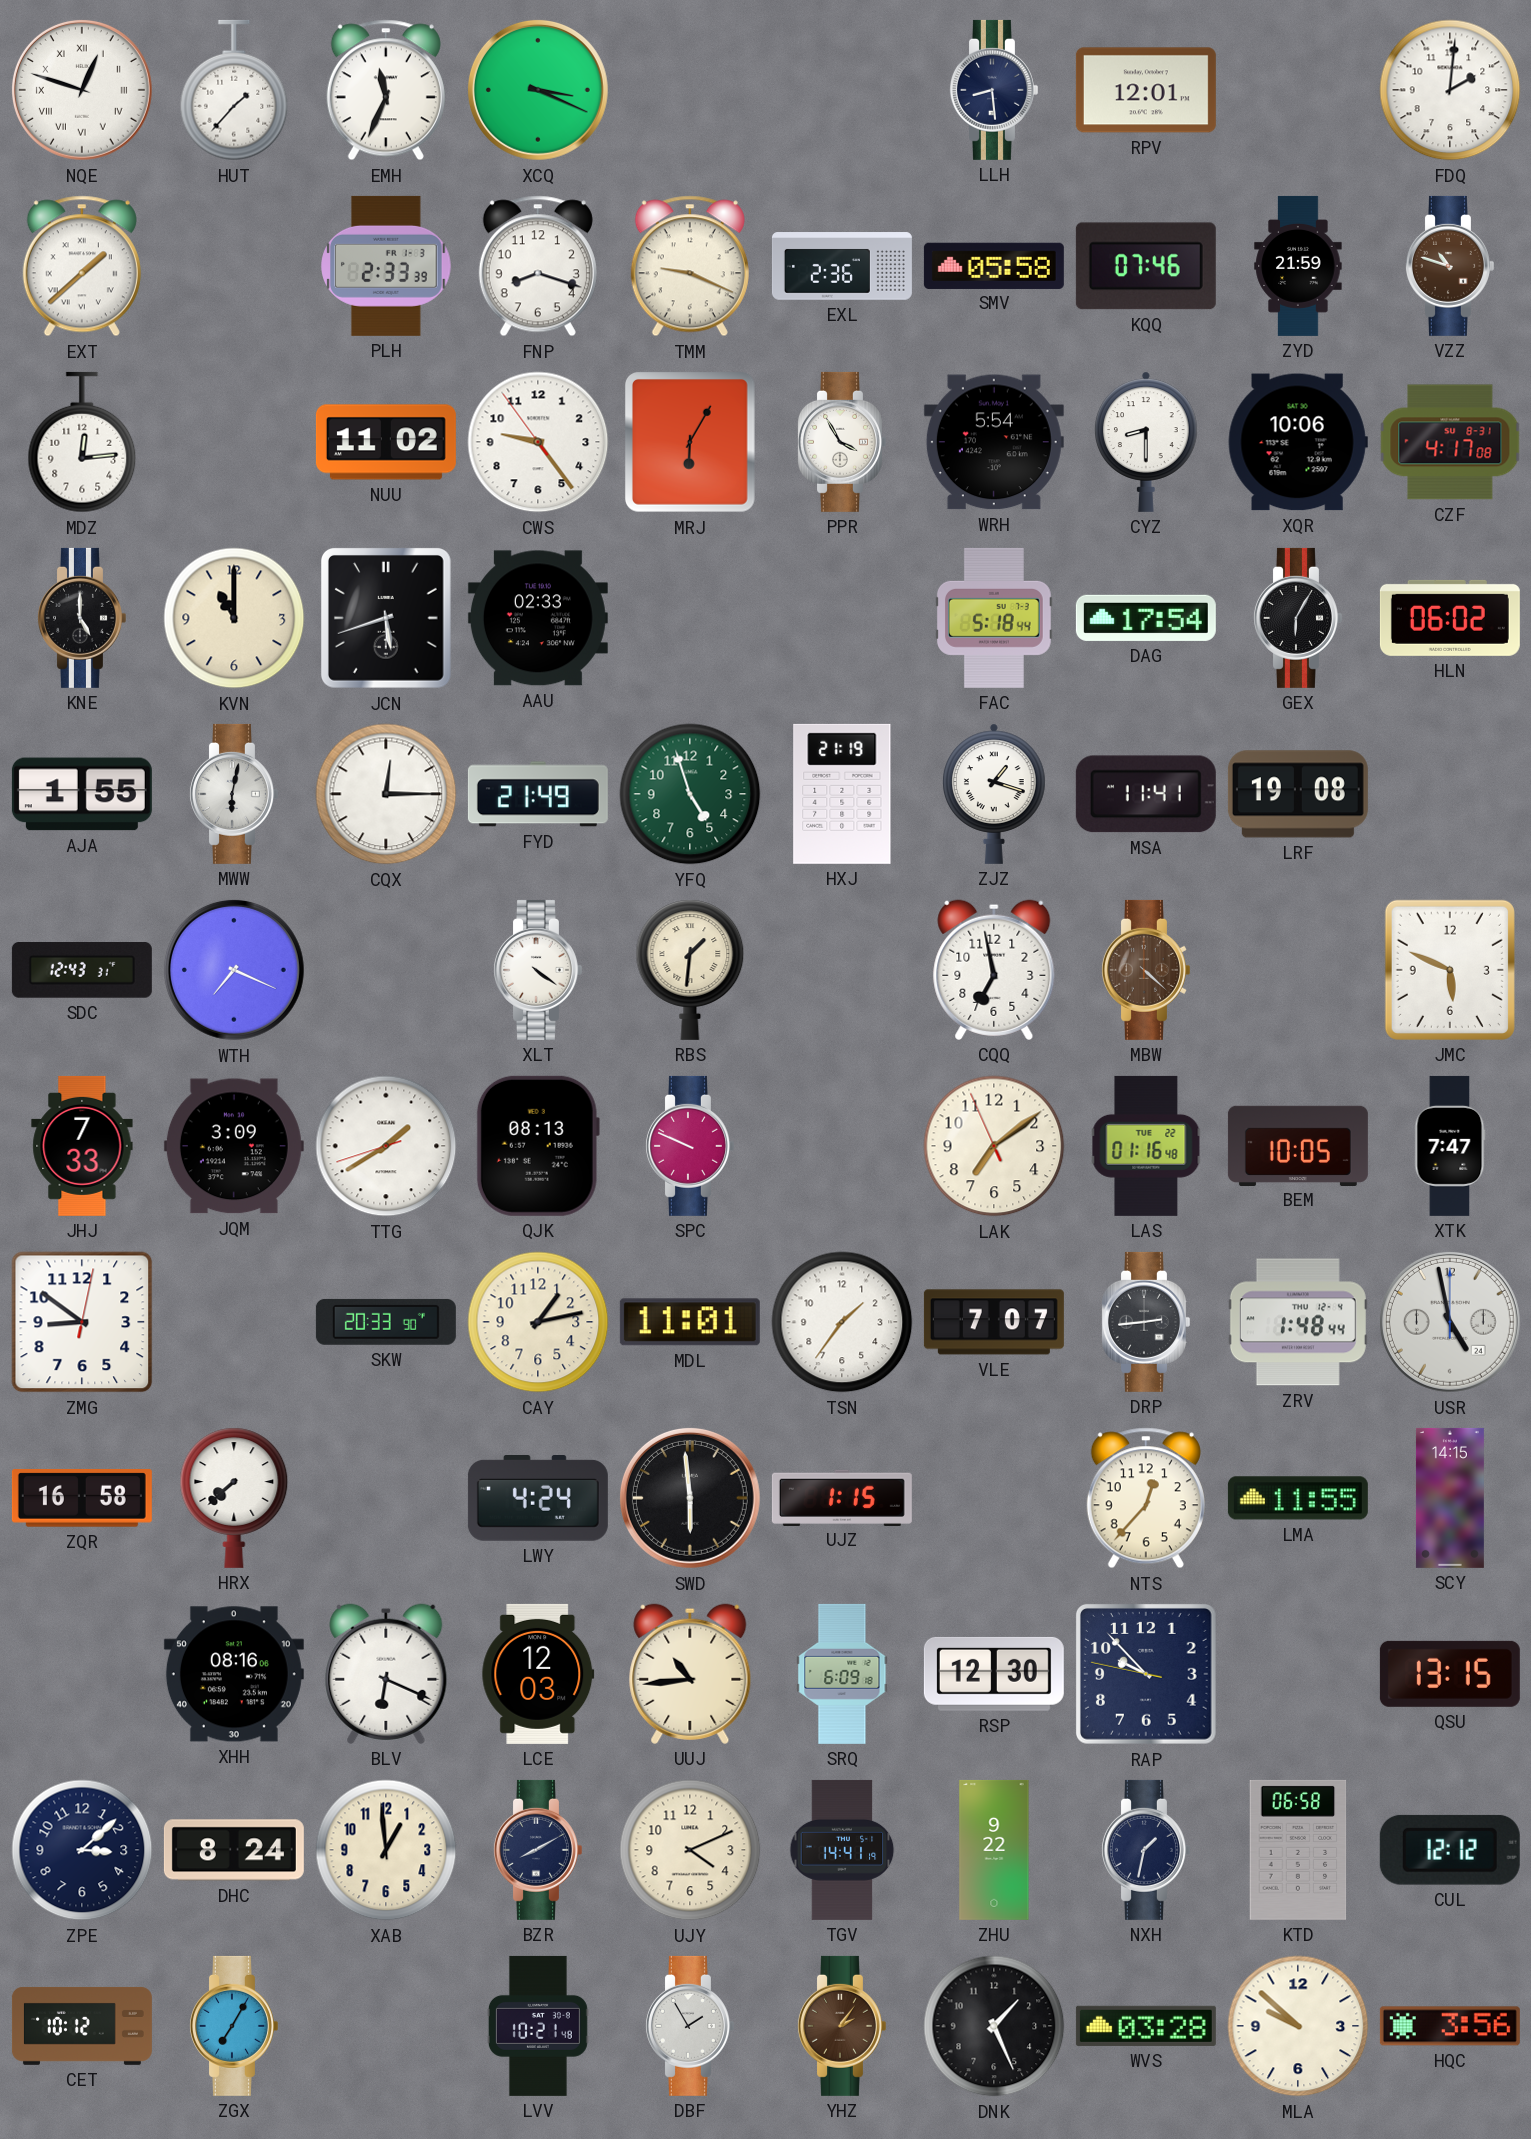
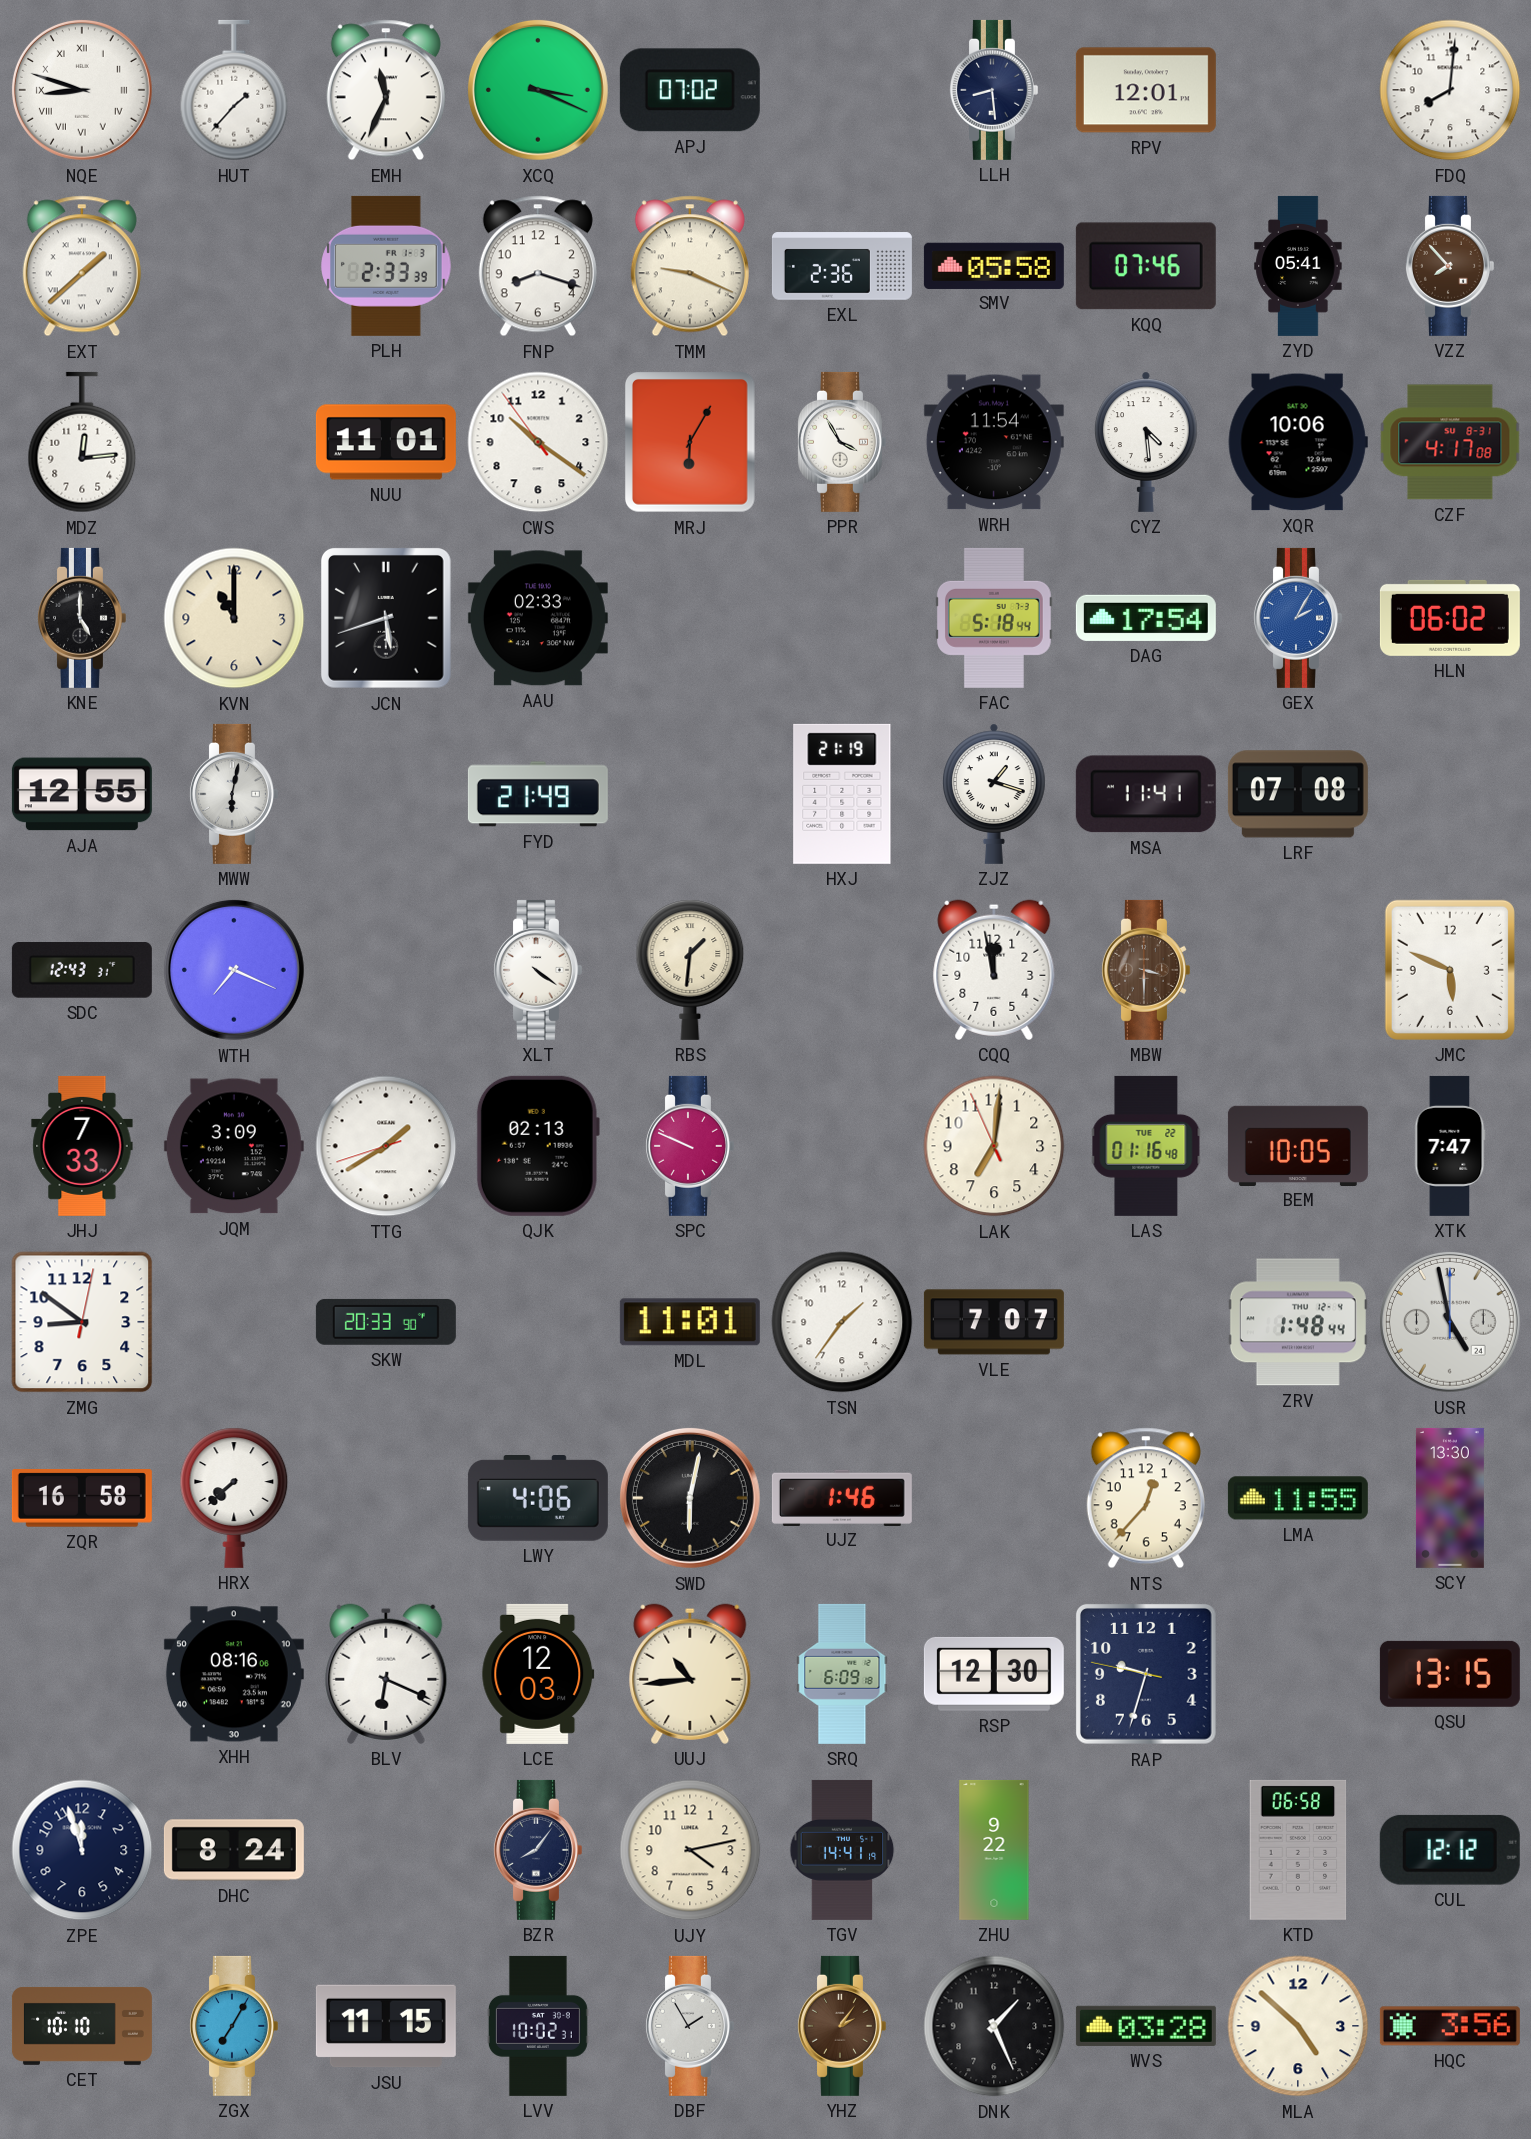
NQE: 12:48 -> 8:48 (82, 90)
APJ: none -> 07:02 (690, 90)
FDQ: 2:01 -> 8:01 (1450, 90)
ZYD: 21:59 -> 05:41 (1298, 266)
VZZ: 10:48 -> 7:53 (1449, 266)
NUU: 11:02 -> 11:01 (386, 442)
CWS: 9:23 -> 10:20 (538, 442)
WRH: 5:54 -> 11:54 (994, 442)
CYZ: 8:30 -> 4:29 (1146, 442)
GEX: 6:05 -> 2:05 (1297, 618)
GEX dial: black -> blue (1297, 618)
AJA: 1:55 -> 12:55 (82, 794)
CQX: 12:15 -> none (386, 794)
YFQ: 4:57 -> none (690, 794)
LRF: 19:08 -> 07:08 (1298, 794)
CQQ: 6:58 -> 11:58 (994, 970)
MBW: 4:22 -> 3:30 (1145, 970)
QJK: 08:13 -> 02:13 (538, 1146)
LAK: 7:08 -> 7:00 (994, 1146)
CAY: 1:13 -> none (538, 1322)
DRP: 2:44 -> none (1145, 1322)
LWY: 4:24 -> 4:06 (538, 1499)
SWD: 5:59 -> 6:02 (690, 1498)
UJZ: 1:15 -> 1:46 (842, 1497)
SCY: 14:15 -> 13:30 (1450, 1498)
RAP: 9:52 -> 9:32 (1147, 1675)
ZPE: 3:08 -> 11:57 (82, 1850)
XAB: 12:59 -> none (386, 1850)
BZR: 8:10 -> 8:06 (537, 1850)
UJY: 4:11 -> 4:13 (690, 1850)
NXH: 1:32 -> none (1145, 1850)
CET: 10:12 -> 10:10 (82, 2026)
JSU: none -> 11:15 (386, 2026)
LVV: 10:21 -> 10:02 (538, 2026)
MLA: 9:52 -> 4:52 (1298, 2026)
